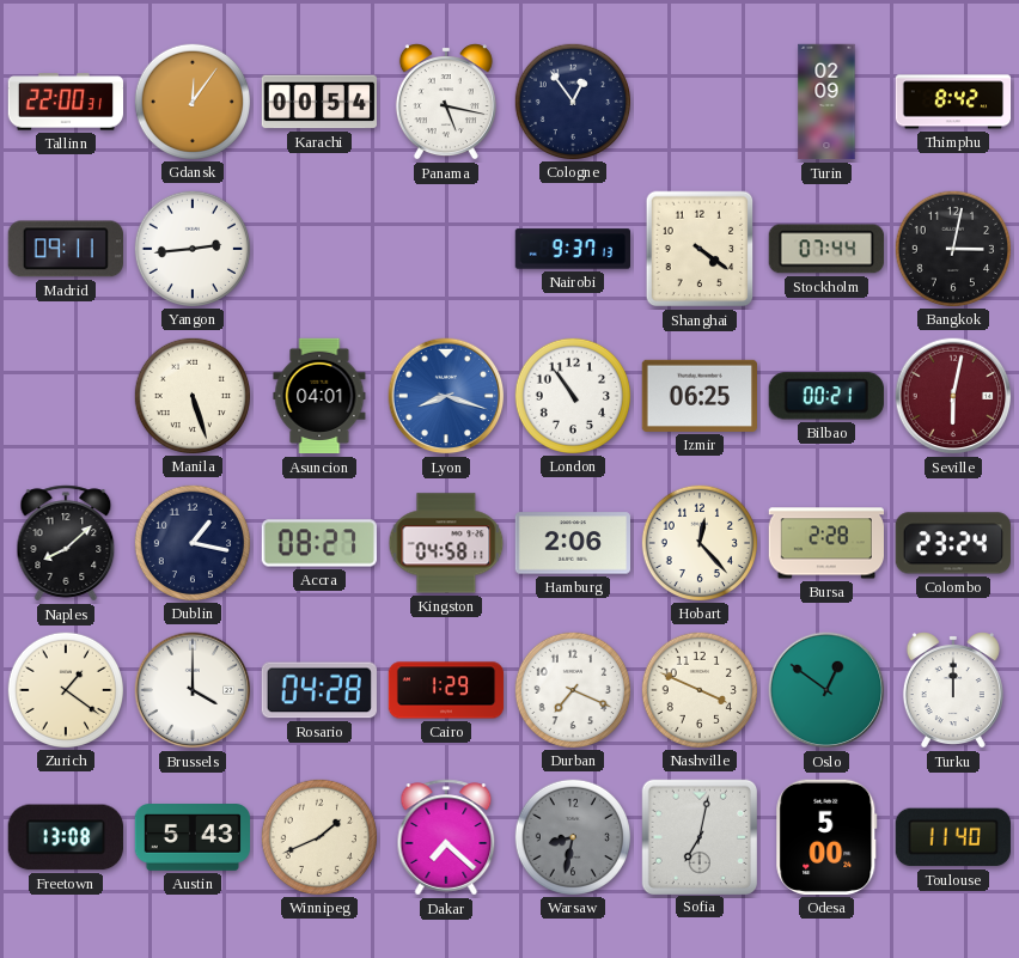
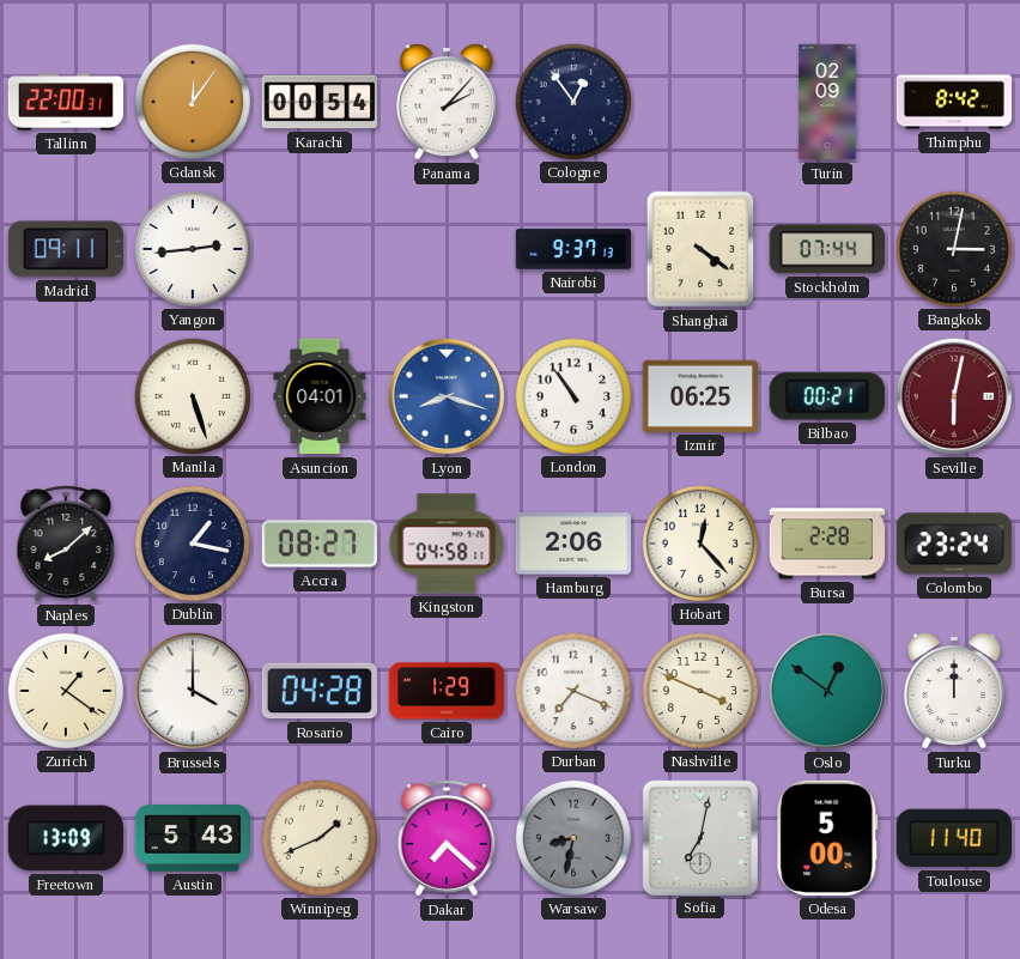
Panama: 5:17 -> 2:07 (447, 102)
Freetown: 13:08 -> 13:09 (66, 838)
